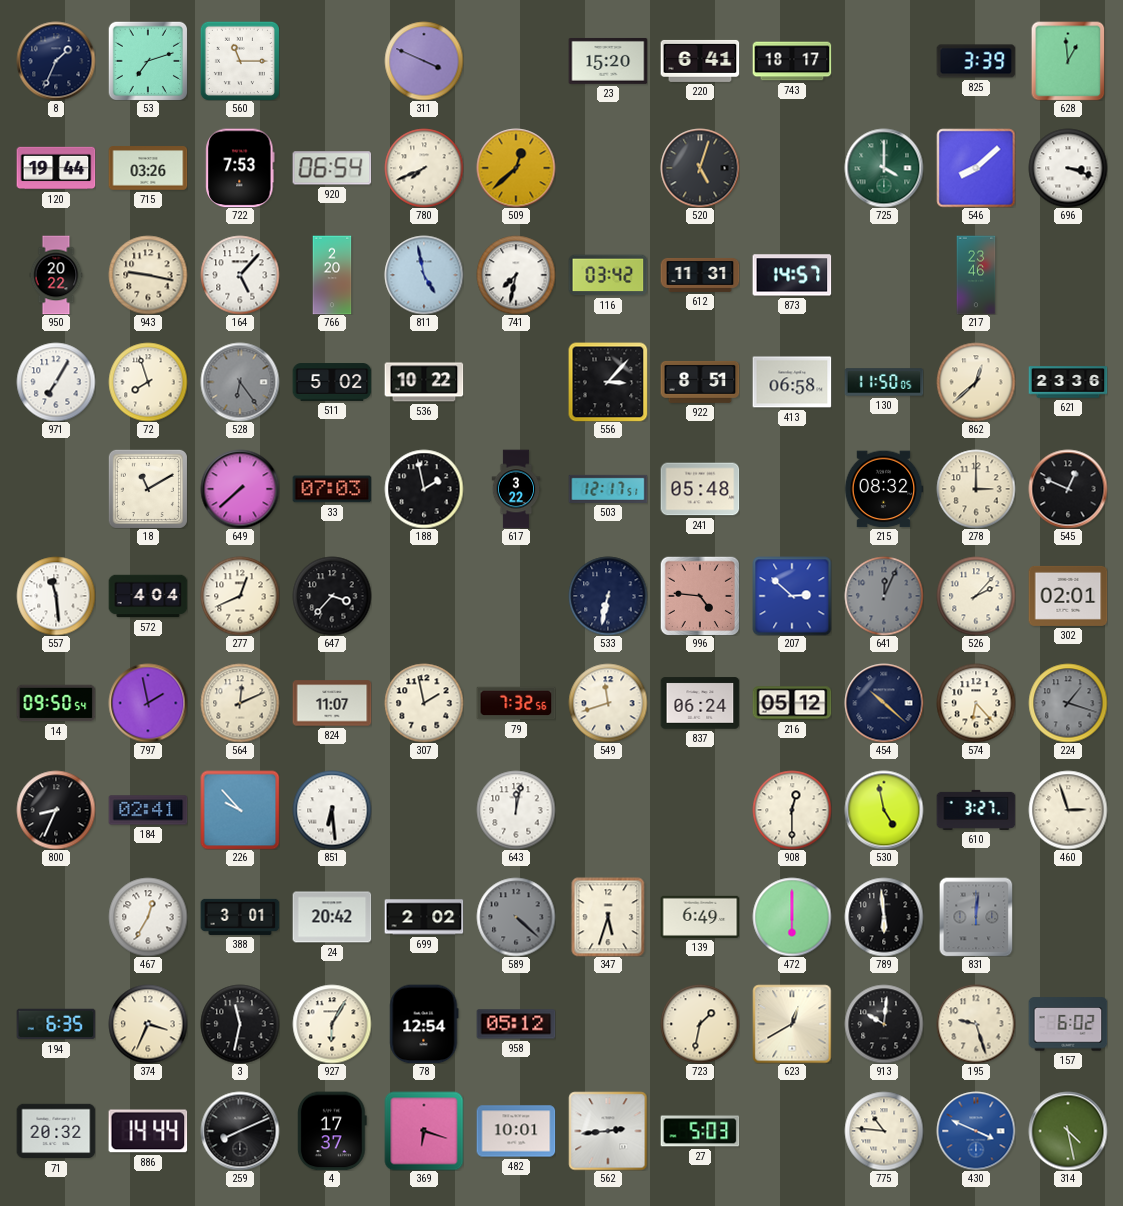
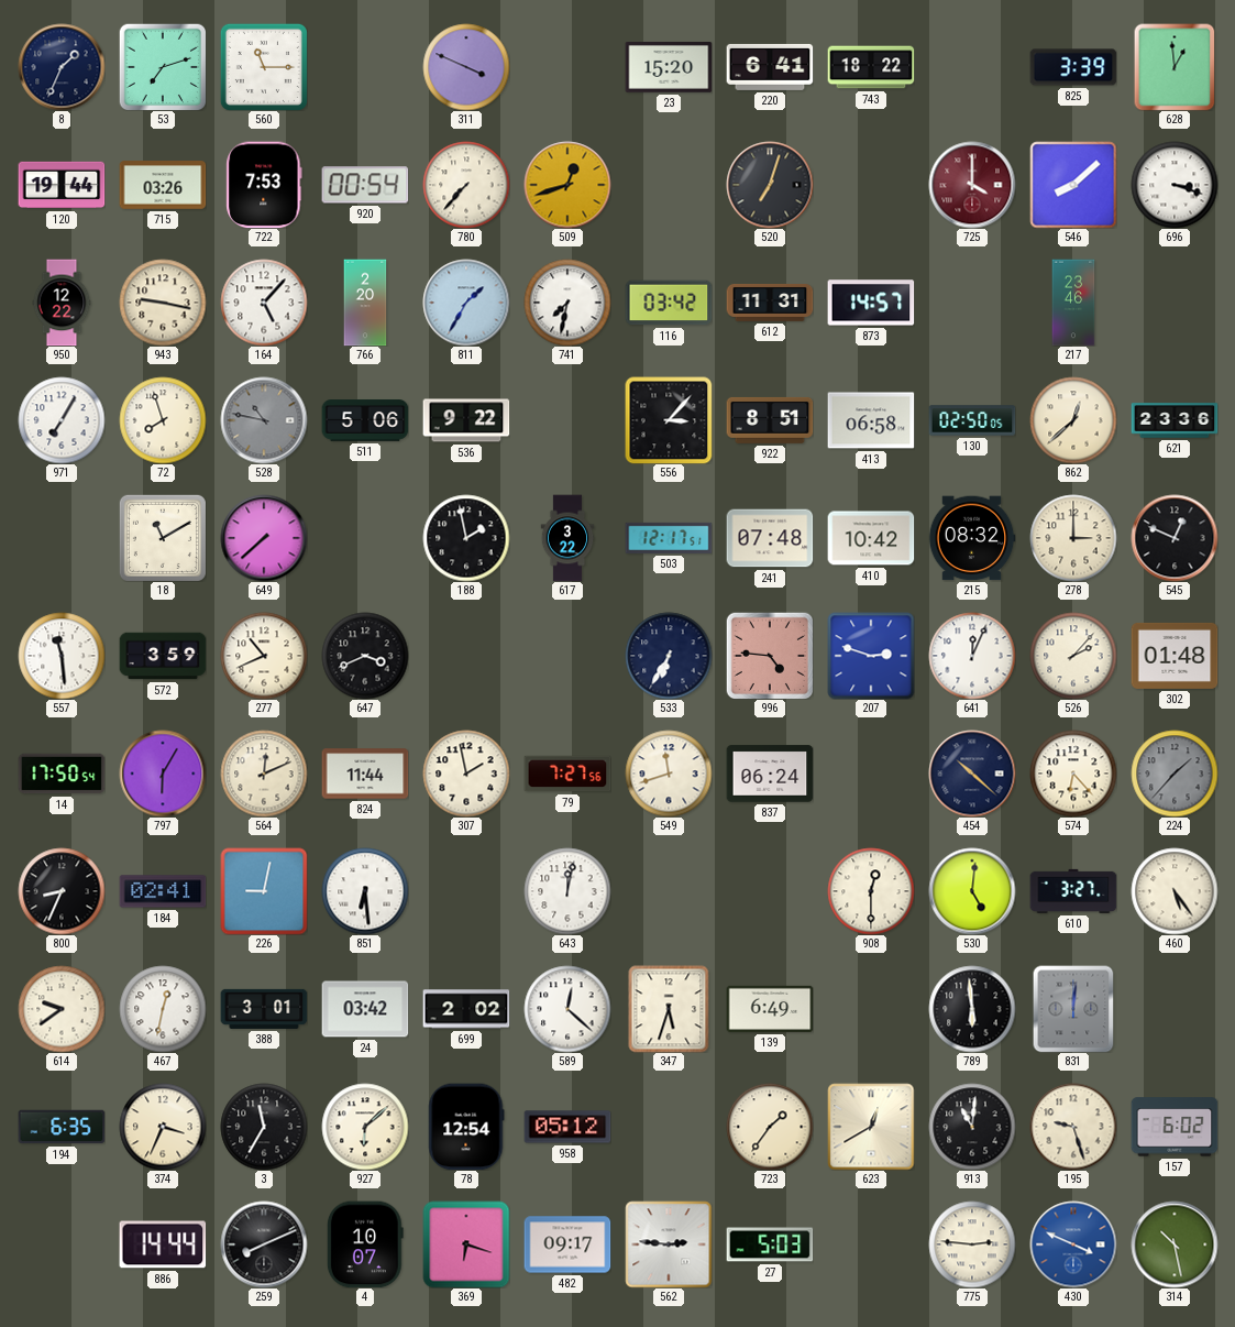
743: 18:17 -> 18:22 (871, 67)
920: 06:54 -> 00:54 (365, 185)
780: 7:41 -> 7:37 (466, 185)
509: 12:38 -> 12:42 (567, 185)
520: 5:03 -> 7:03 (770, 185)
725 dial: green -> burgundy (972, 185)
950: 20:22 -> 12:22 (62, 303)
811: 4:58 -> 1:35 (466, 303)
528: 6:24 -> 10:47 (264, 420)
511: 5:02 -> 5:06 (365, 420)
536: 10:22 -> 9:22 (466, 420)
130: 11:50 -> 02:50 (972, 420)
33: 07:03 -> none (332, 489)
241: 05:48 -> 07:48 (770, 538)
410: none -> 10:42 (871, 538)
572: 4:04 -> 3:59 (163, 656)
277: 12:41 -> 10:41 (264, 656)
647: 3:37 -> 3:41 (365, 656)
533: 6:32 -> 6:35 (669, 656)
207: 2:52 -> 2:48 (871, 656)
641 dial: grey -> white (972, 656)
302: 02:01 -> 01:48 (1175, 656)
14: 09:50 -> 17:50 (62, 774)
797: 1:58 -> 6:05 (163, 774)
824: 11:07 -> 11:44 (365, 774)
79: 7:32 -> 7:27 (567, 774)
216: 05:12 -> none (792, 703)
224: 1:18 -> 1:37 (1175, 774)
226: 9:53 -> 9:02 (264, 891)
530: 4:58 -> 5:01 (972, 891)
460: 2:57 -> 5:24 (1175, 891)
614: none -> 9:39 (62, 1009)
467: 12:35 -> 12:32 (163, 1009)
24: 20:42 -> 03:42 (365, 1009)
589: 4:22 -> 12:22 (567, 1009)
589 dial: grey -> white (567, 1009)
472: 6:00 -> none (792, 917)
3: 11:32 -> 11:35 (264, 1127)
927: 6:05 -> 6:08 (365, 1127)
723: 1:32 -> 1:36 (770, 1127)
913: 10:01 -> 11:01 (972, 1127)
71: 20:32 -> none (56, 1131)
4: 17:37 -> 10:07 (365, 1244)
482: 10:01 -> 09:17 (567, 1244)
562: 2:44 -> 2:46 (669, 1244)
775: 10:46 -> 2:46 (972, 1244)
314: 4:28 -> 10:28 (1175, 1244)
